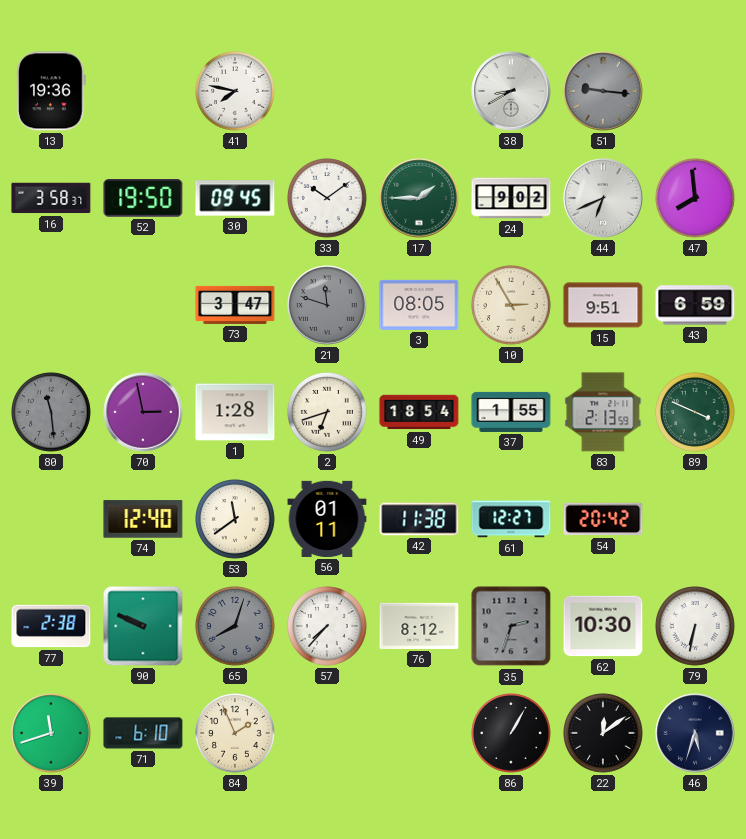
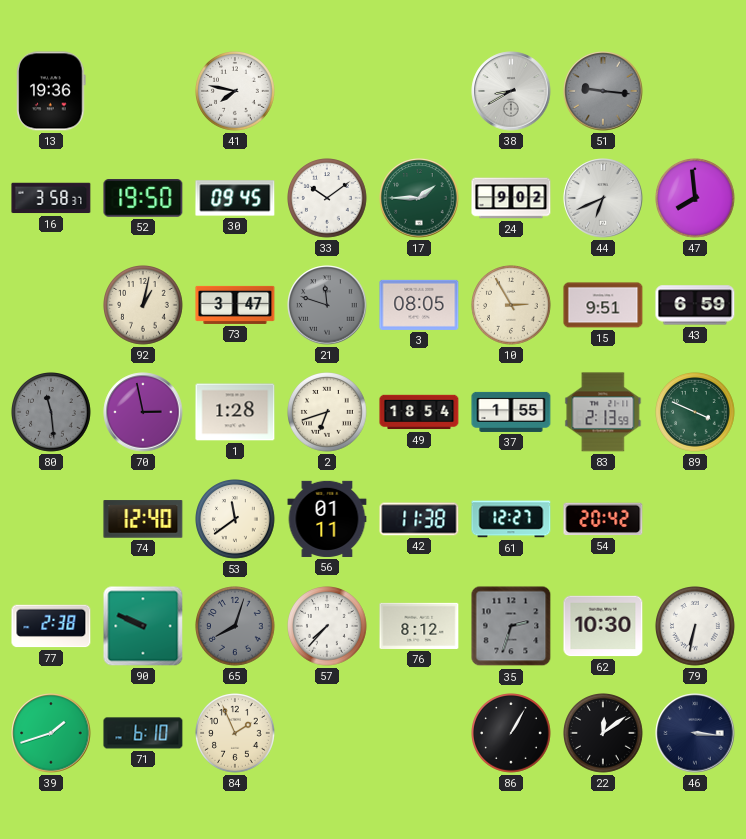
92: none -> 1:02 (144, 306)
39: 11:42 -> 1:42 (51, 733)
46: 5:33 -> 3:16 (695, 733)
